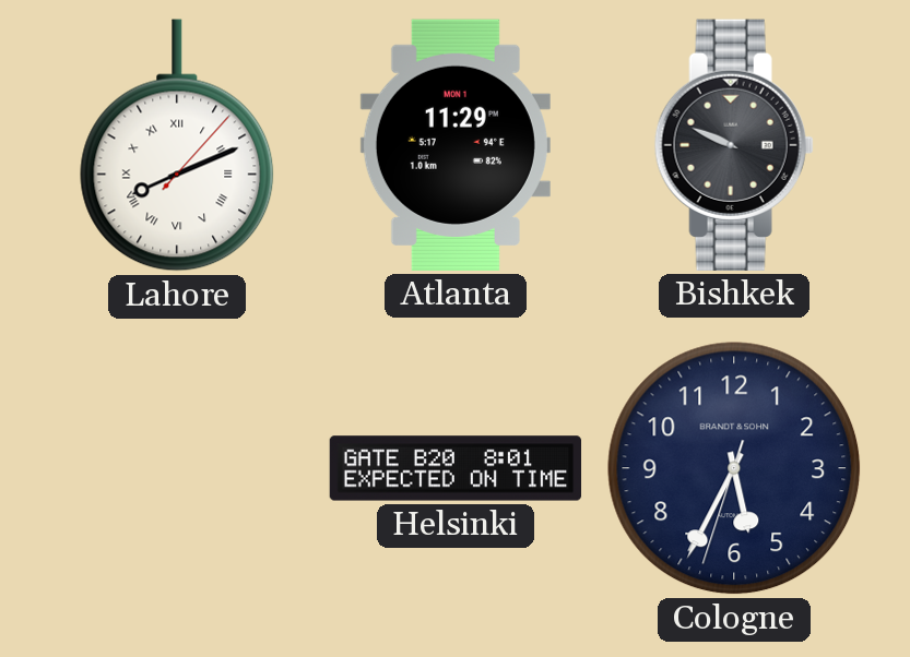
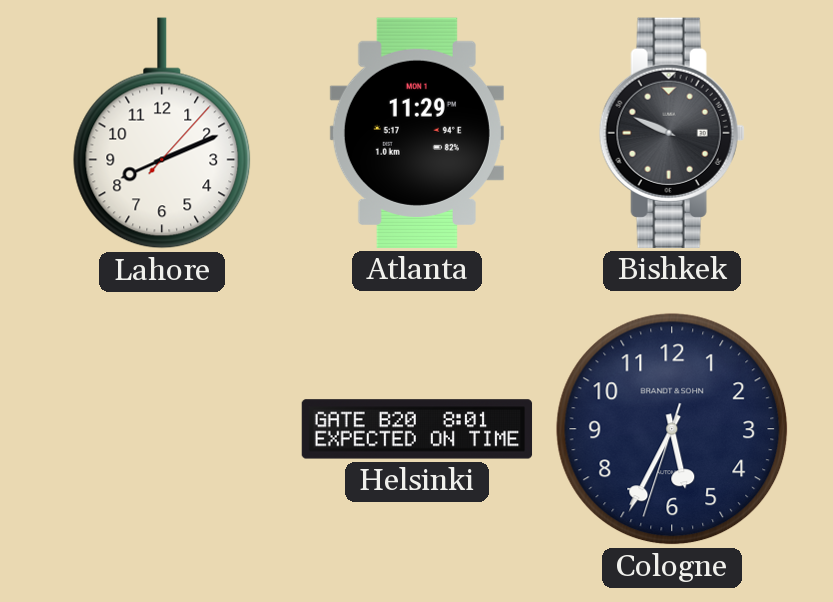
Lahore numerals: Roman -> Arabic (162, 133)
